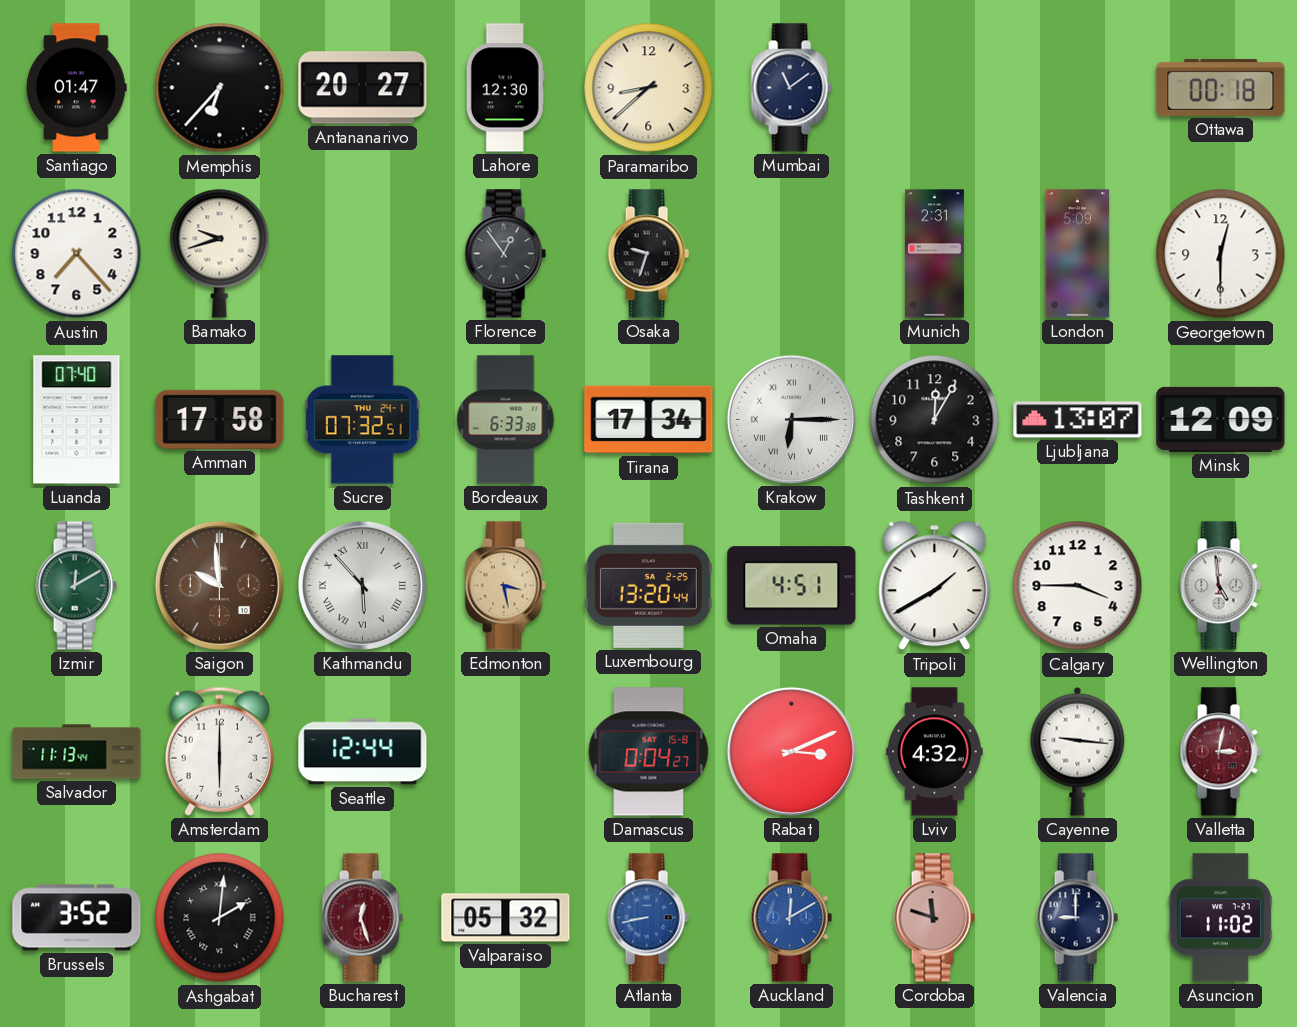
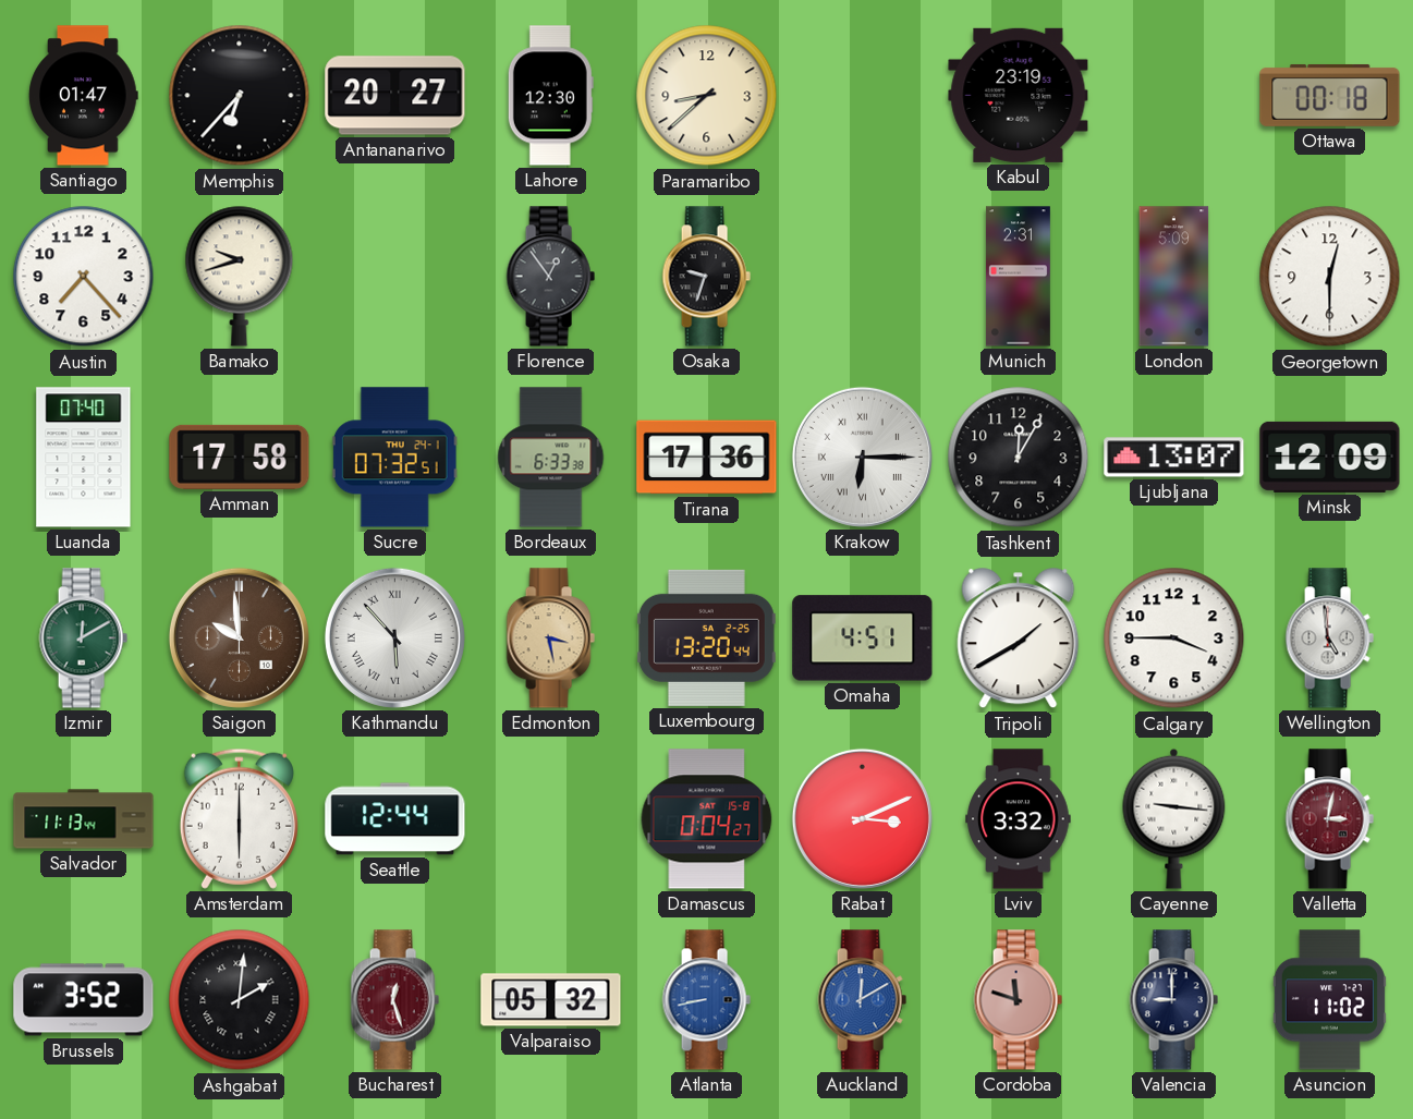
Mumbai: 11:09 -> none (791, 88)
Kabul: none -> 23:19 (1019, 95)
Tirana: 17:34 -> 17:36 (707, 458)
Lviv: 4:32 -> 3:32 (1019, 819)
